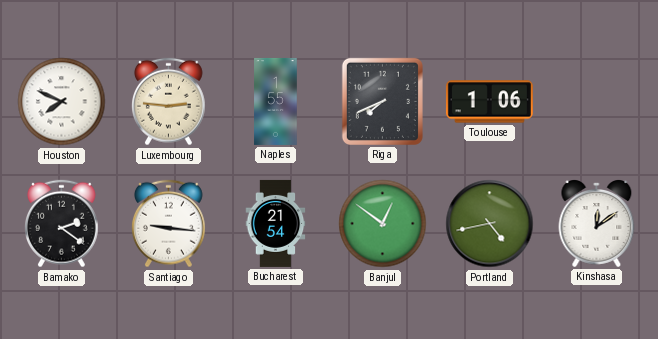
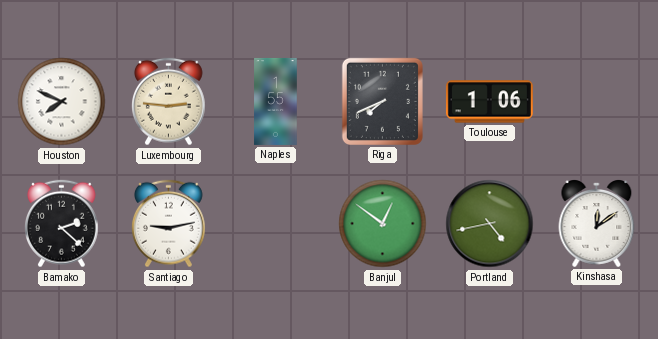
Bamako: 2:21 -> 2:22 (62, 224)
Santiago: 9:16 -> 9:13 (169, 224)
Bucharest: 21:54 -> none (276, 223)
